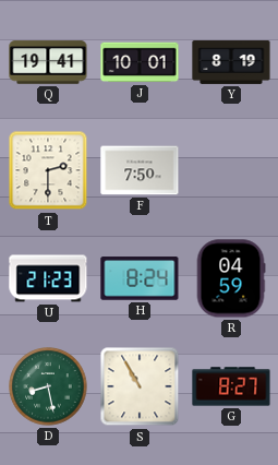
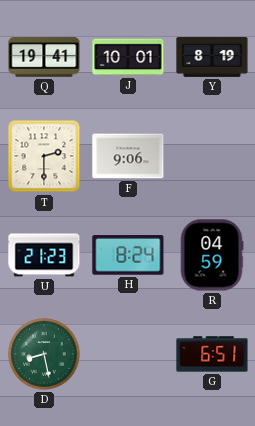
F: 7:50 -> 9:06 (128, 156)
S: 10:55 -> none (140, 386)
G: 8:27 -> 6:51 (212, 354)
